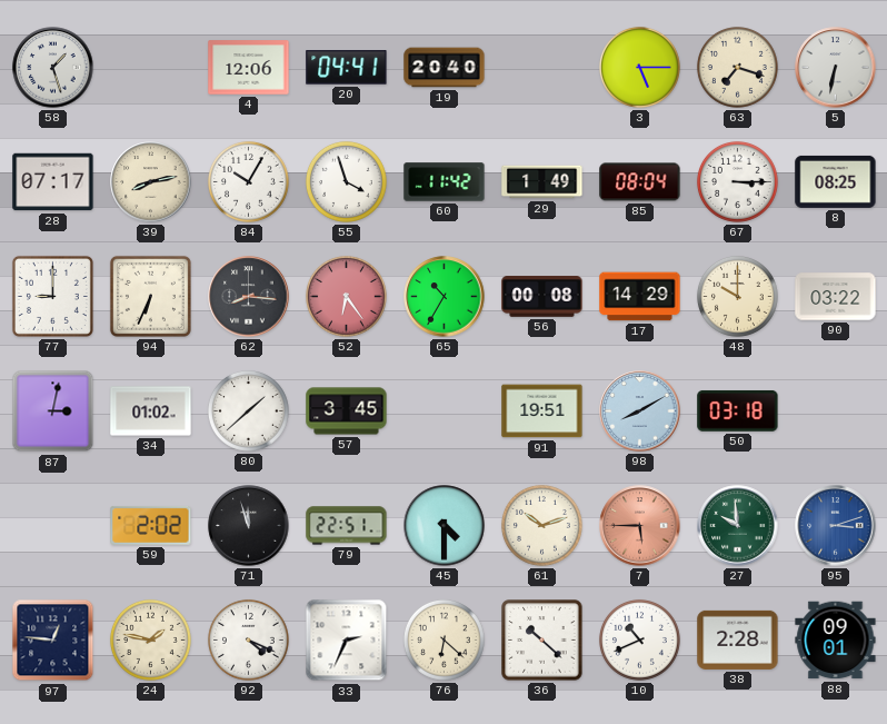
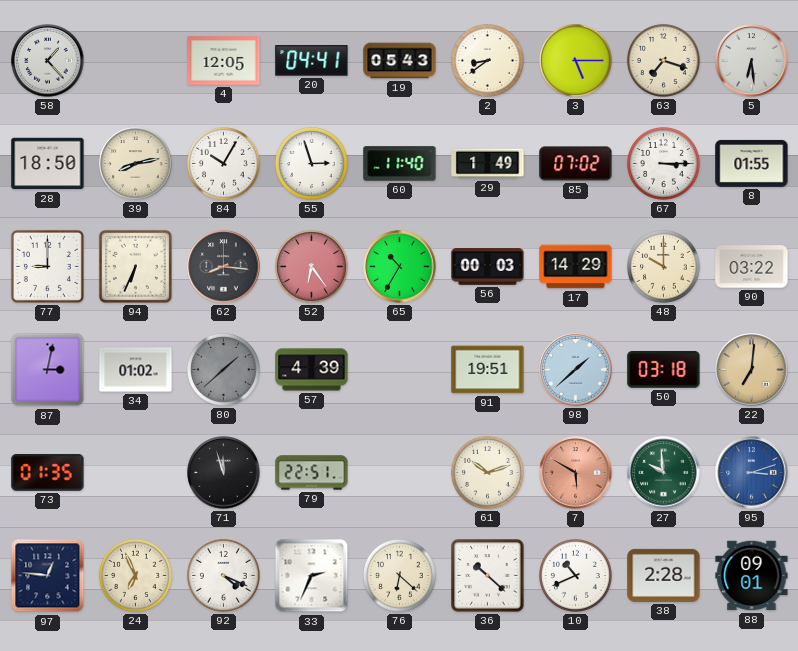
58: 1:27 -> 1:23 (48, 61)
4: 12:06 -> 12:05 (224, 61)
19: 20:40 -> 05:43 (400, 61)
2: none -> 8:39 (487, 60)
5: 6:32 -> 6:29 (752, 61)
28: 07:17 -> 18:50 (48, 164)
55: 3:57 -> 2:57 (311, 163)
60: 11:42 -> 11:40 (400, 164)
85: 08:04 -> 07:02 (576, 164)
8: 08:25 -> 01:55 (752, 163)
56: 00:08 -> 00:03 (488, 267)
80 dial: white -> grey (223, 369)
57: 3:45 -> 4:39 (312, 370)
98: 8:10 -> 1:38 (576, 370)
22: none -> 7:01 (752, 370)
73: none -> 01:35 (48, 473)
59: 2:02 -> none (151, 525)
45: 4:30 -> none (445, 526)
7: 5:45 -> 5:50 (576, 473)
24: 1:47 -> 6:56 (135, 575)
